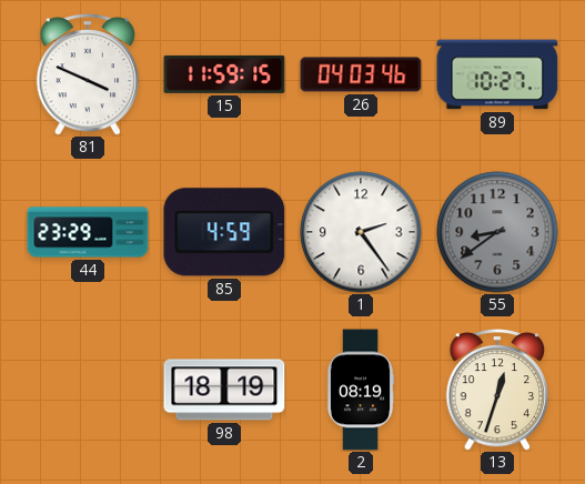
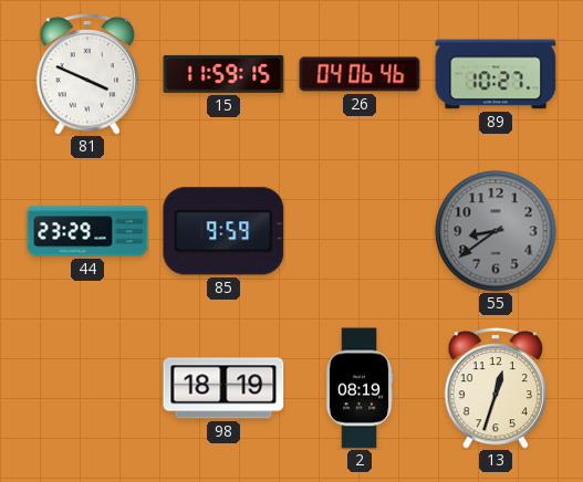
26: 04:03 -> 04:06 (360, 74)
85: 4:59 -> 9:59 (223, 231)
1: 2:24 -> none (361, 232)
